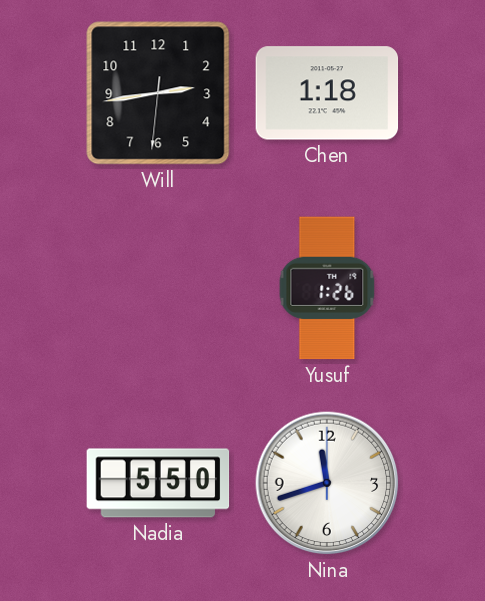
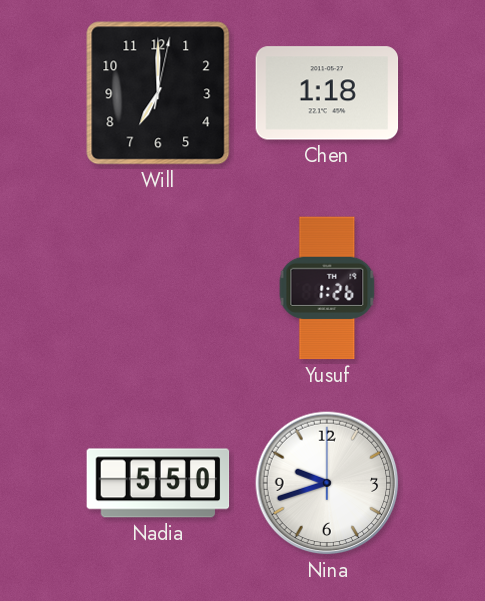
Will: 2:43 -> 7:00 (158, 93)
Nina: 11:42 -> 9:42 (327, 483)
